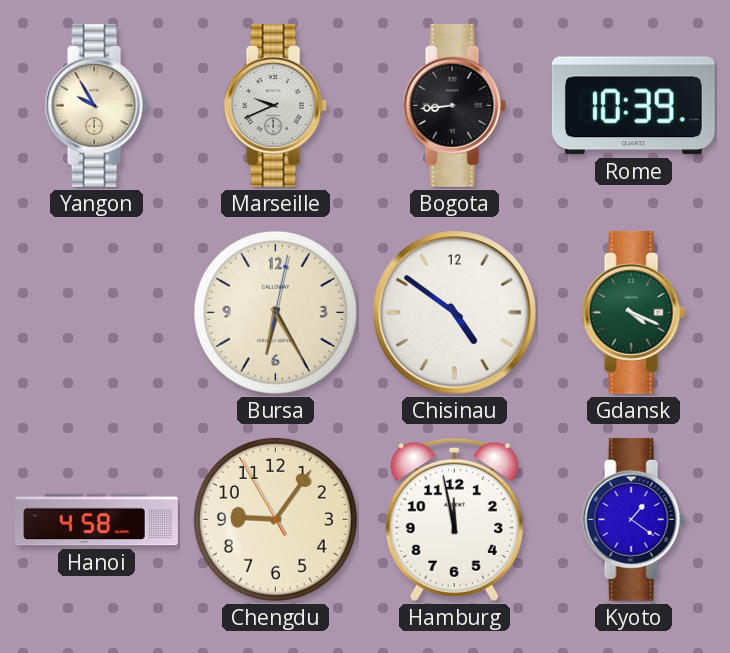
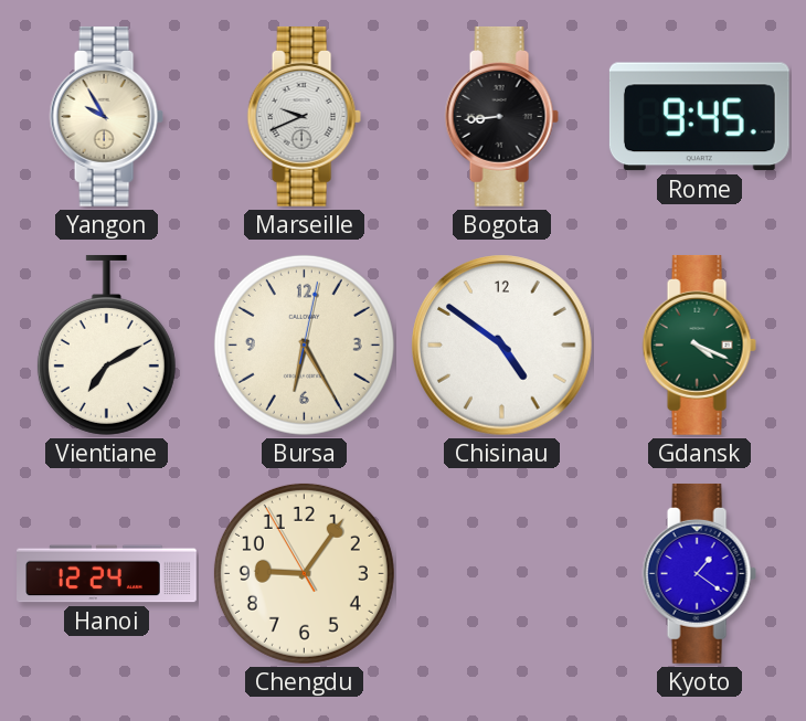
Rome: 10:39 -> 9:45 (699, 117)
Vientiane: none -> 7:10 (106, 344)
Hanoi: 4:58 -> 12:24 (107, 574)
Hamburg: 11:58 -> none (454, 519)
